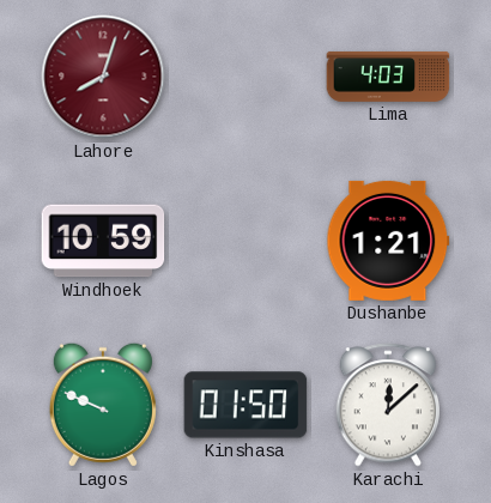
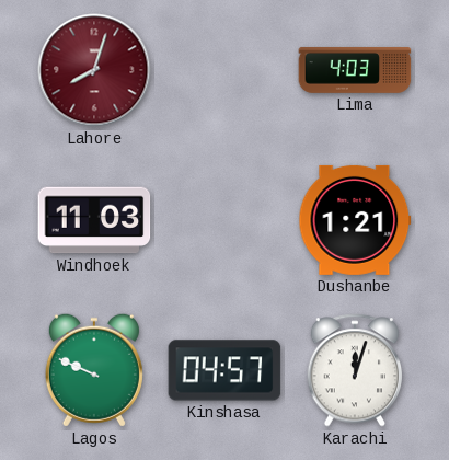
Windhoek: 10:59 -> 11:03 (94, 220)
Kinshasa: 01:50 -> 04:57 (225, 370)
Karachi: 12:08 -> 12:03 (355, 370)
